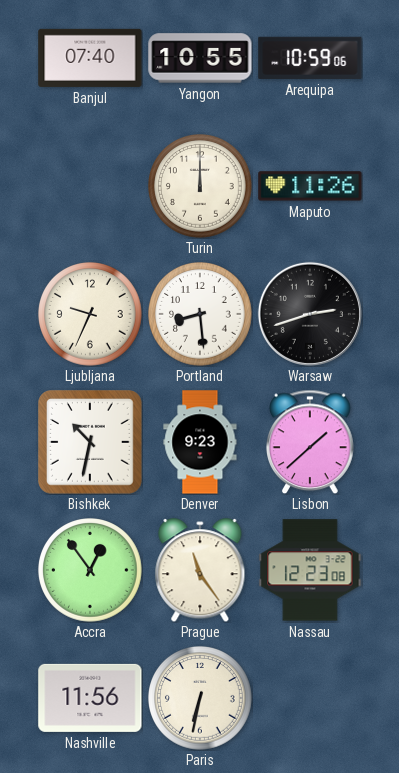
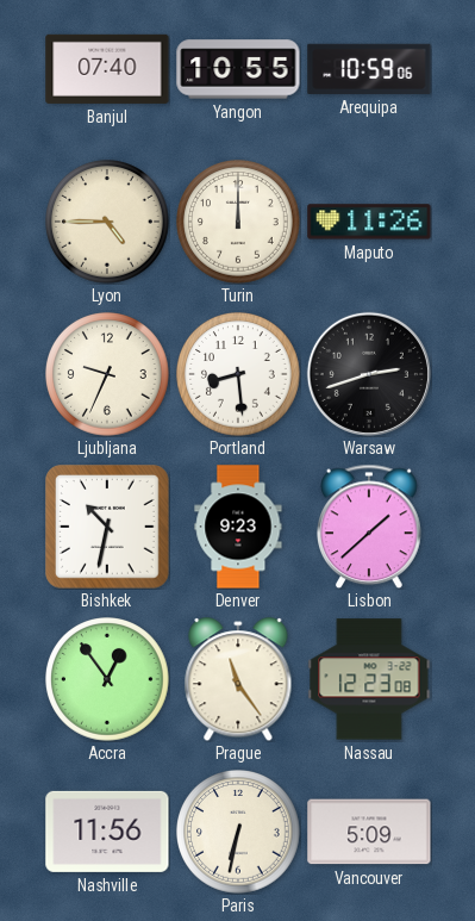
Lyon: none -> 4:45 (108, 223)
Vancouver: none -> 5:09 (369, 832)
